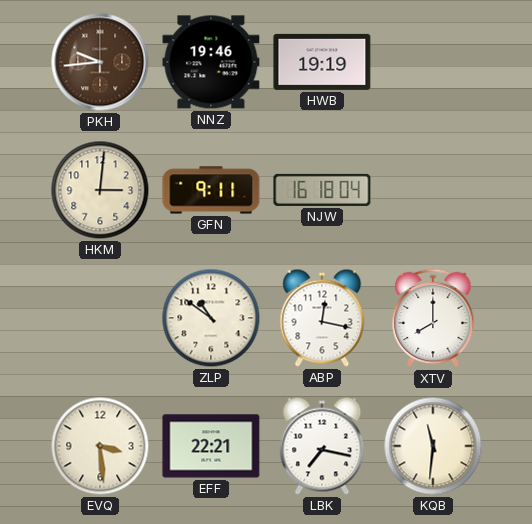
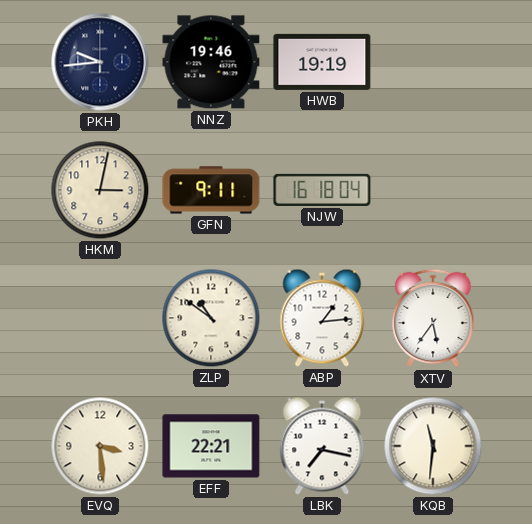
PKH dial: brown -> navy (100, 62)
HKM: 3:01 -> 3:02 (100, 190)
ABP: 12:17 -> 1:14 (322, 318)
XTV: 8:00 -> 5:36 (433, 318)
